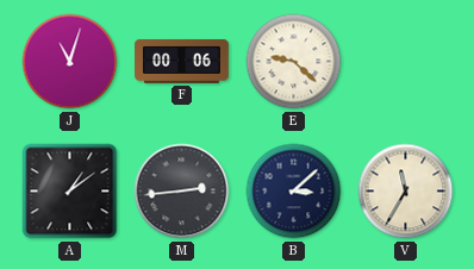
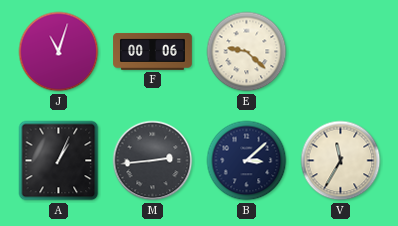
A: 1:09 -> 1:04 (59, 161)
